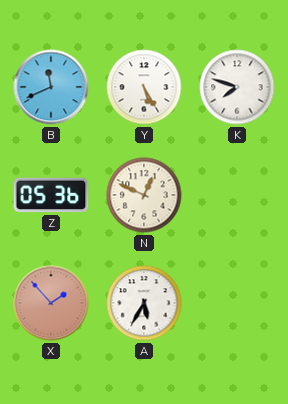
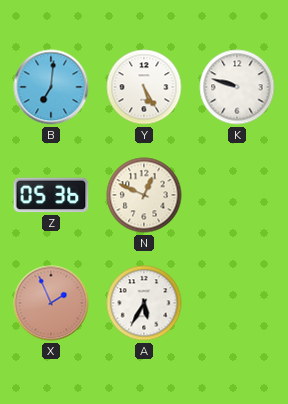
B: 11:41 -> 7:01 (51, 87)
K: 7:48 -> 9:48 (237, 87)
X: 1:53 -> 1:56 (51, 303)
